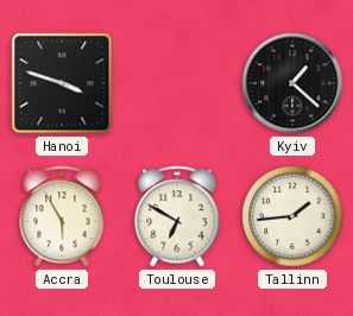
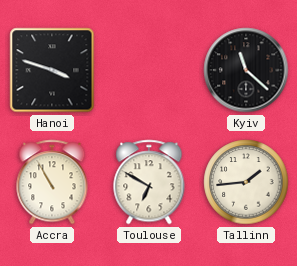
Kyiv: 1:22 -> 11:22 (246, 70)
Accra: 5:55 -> 10:55 (52, 182)
